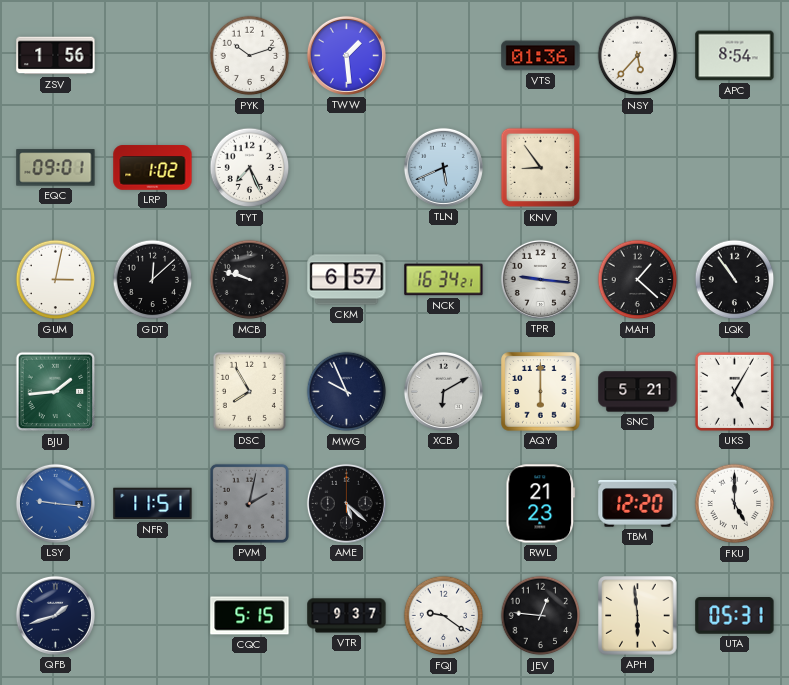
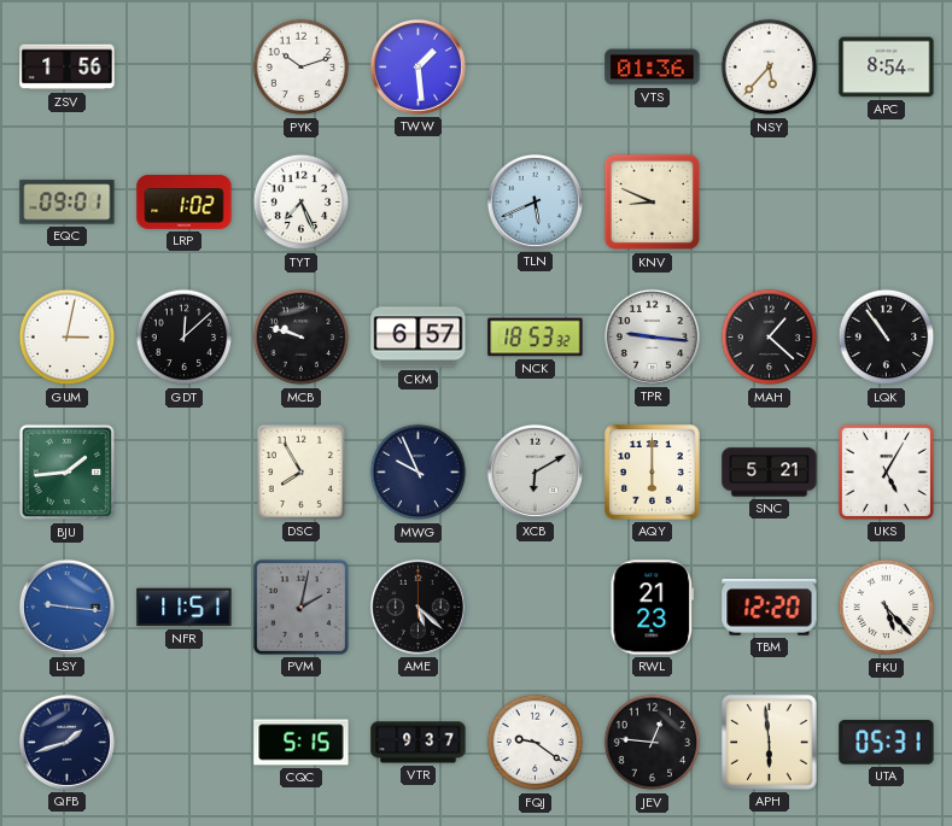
KNV: 8:54 -> 8:49 (653, 203)
NCK: 16:34 -> 18:53 (536, 338)
FKU: 5:00 -> 5:23 (887, 608)
